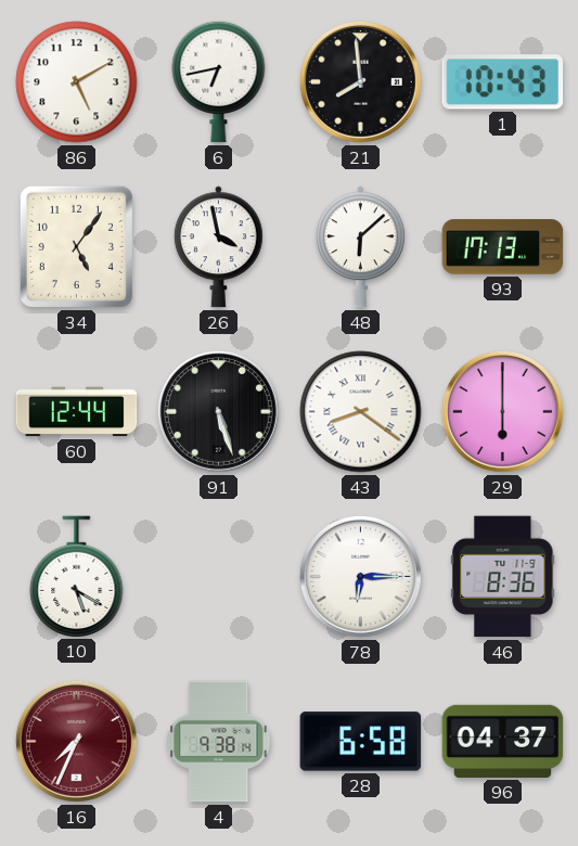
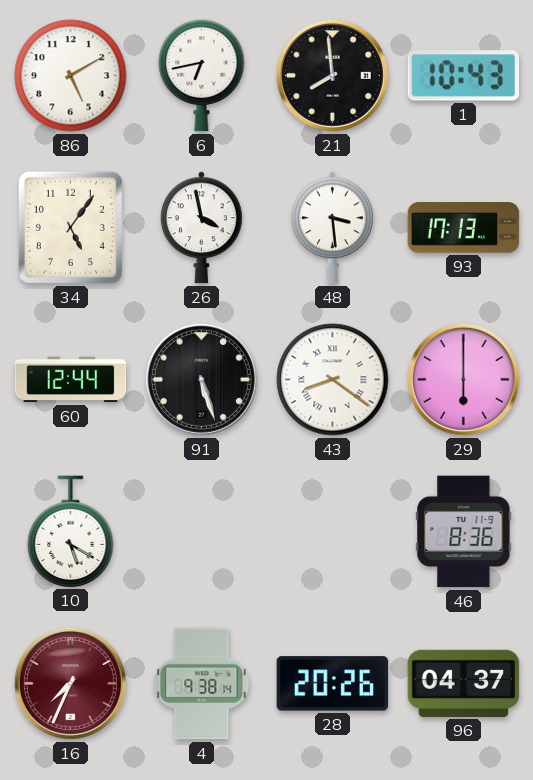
48: 6:08 -> 3:29 (333, 228)
78: 6:15 -> none (360, 576)
28: 6:58 -> 20:26 (333, 684)
